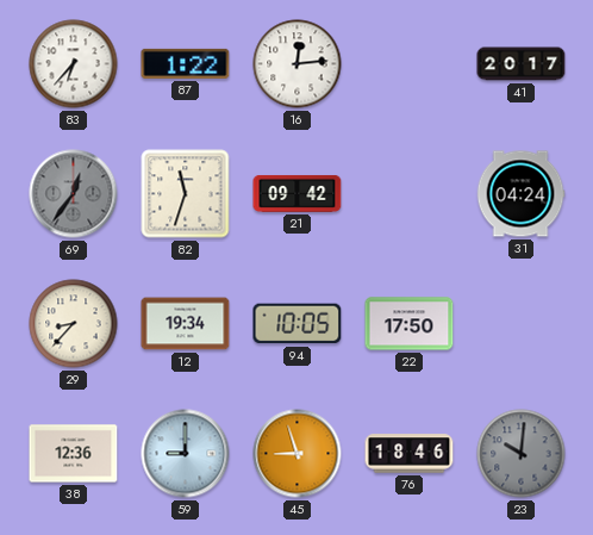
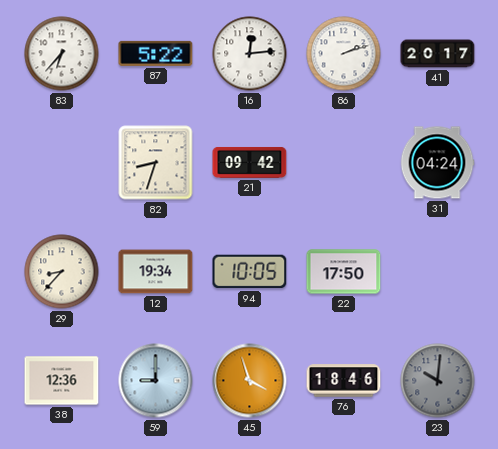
87: 1:22 -> 5:22 (156, 53)
86: none -> 2:12 (344, 54)
69: 12:36 -> none (74, 194)
82: 11:33 -> 8:33 (156, 163)
45: 8:57 -> 3:57 (250, 381)
